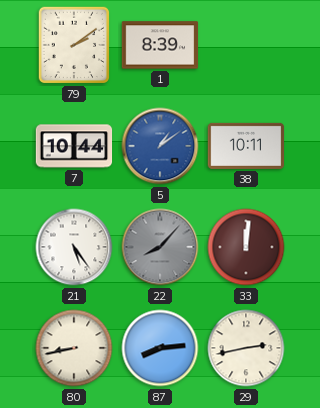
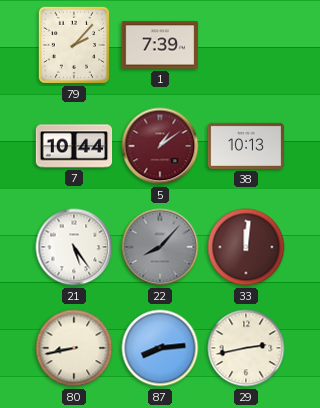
79: 2:09 -> 2:07 (74, 45)
1: 8:39 -> 7:39 (160, 45)
5 dial: blue -> burgundy (160, 146)
38: 10:11 -> 10:13 (246, 146)
